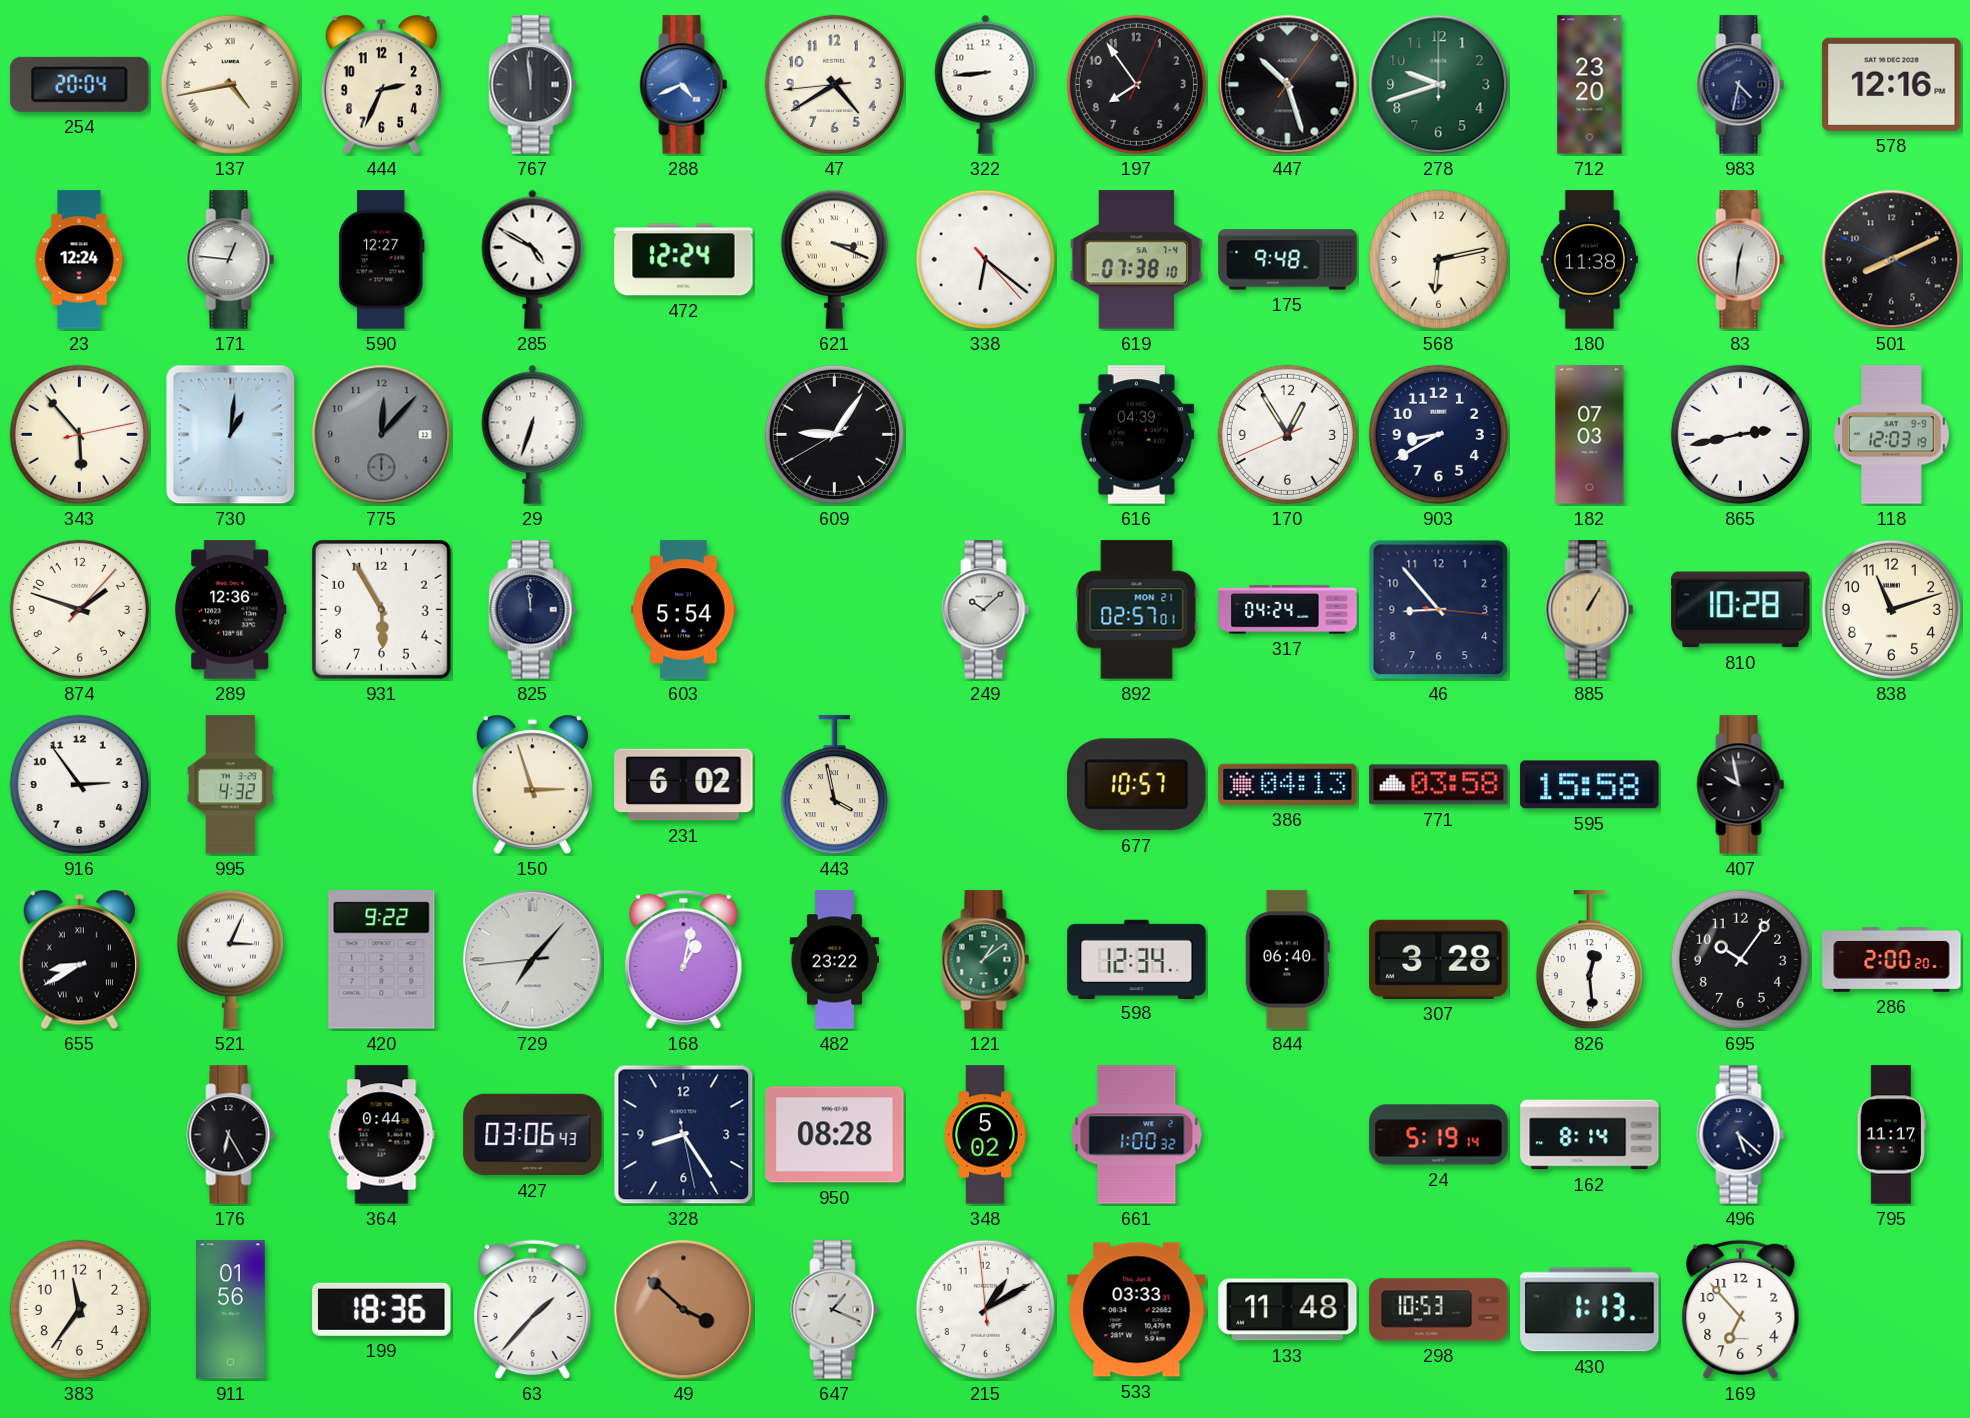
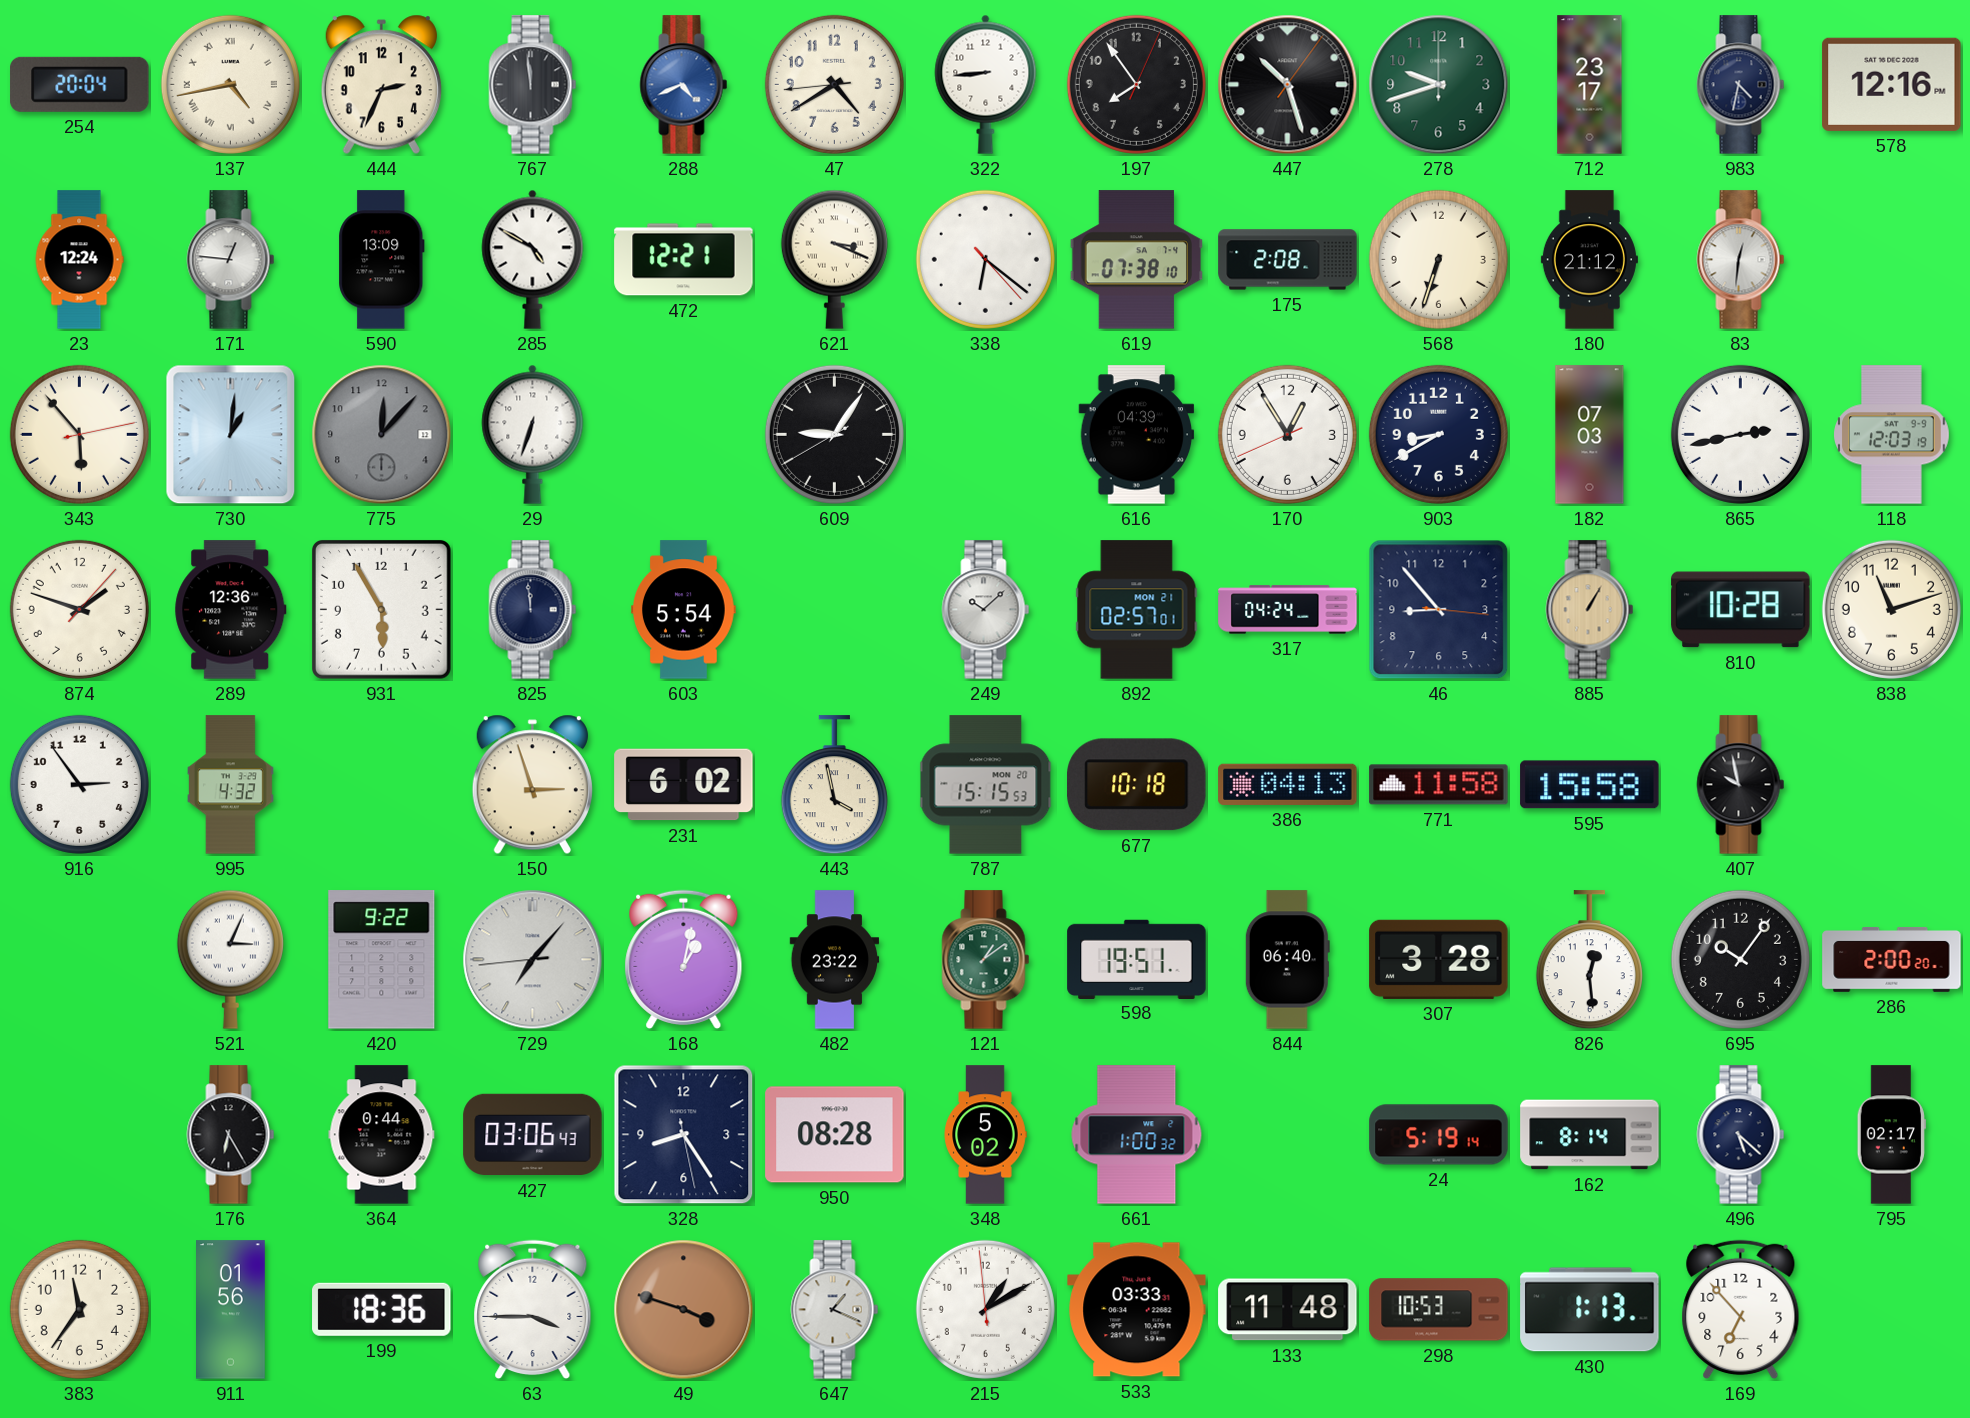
712: 23:20 -> 23:17 (1590, 85)
590: 12:27 -> 13:09 (382, 260)
472: 12:24 -> 12:21 (684, 260)
175: 9:48 -> 2:08 (1288, 260)
568: 6:13 -> 6:33 (1438, 259)
180: 11:38 -> 21:12 (1589, 260)
501: 8:10 -> none (1892, 260)
787: none -> 15:15 (986, 785)
677: 10:57 -> 10:18 (1137, 785)
771: 03:58 -> 11:58 (1439, 785)
655: 8:40 -> none (79, 960)
598: 12:34 -> 19:51 (1137, 959)
795: 11:17 -> 02:17 (1891, 1135)
63: 1:37 -> 3:45 (533, 1310)
49: 3:52 -> 3:48 (684, 1310)
